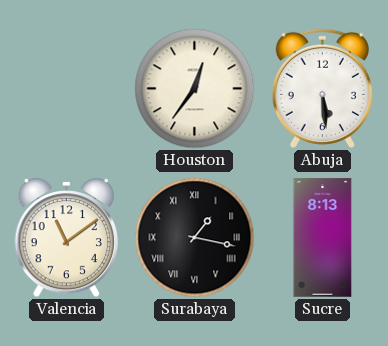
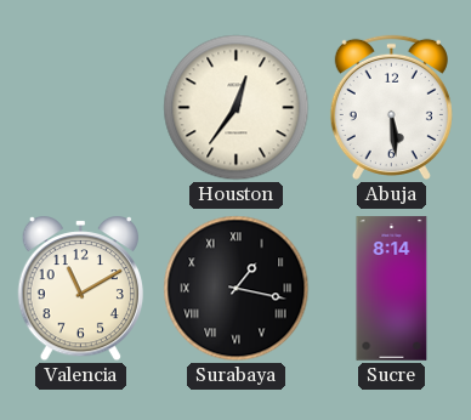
Valencia: 11:09 -> 11:10 (80, 289)
Sucre: 8:13 -> 8:14 (392, 289)
